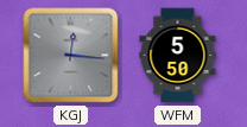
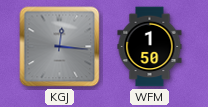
WFM: 5:50 -> 1:50 (150, 47)
